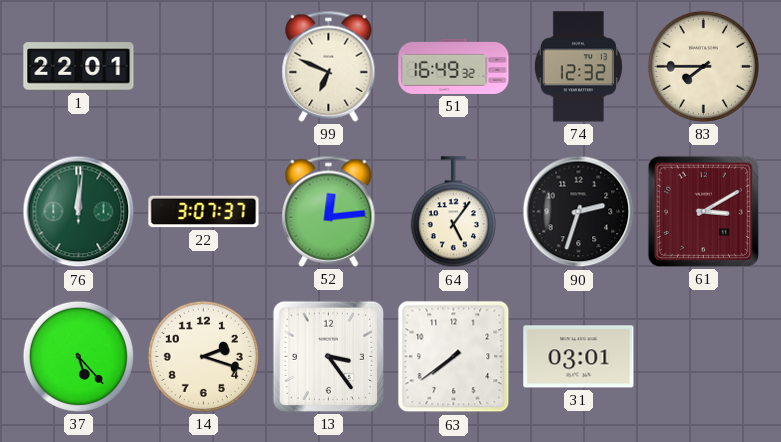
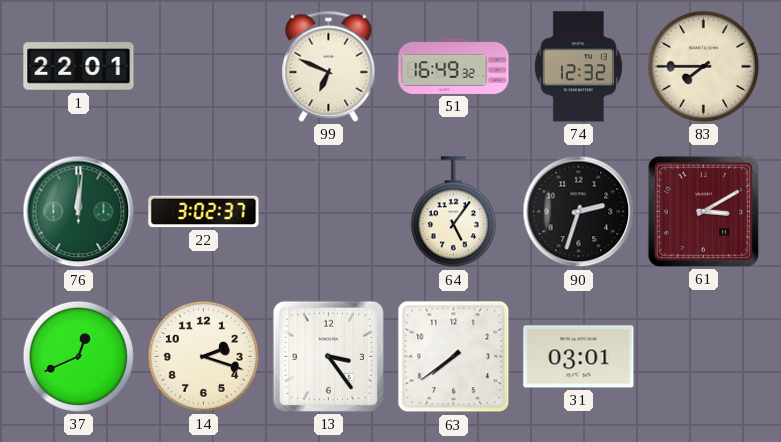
22: 3:07 -> 3:02 (204, 212)
52: 12:14 -> none (329, 211)
37: 5:23 -> 12:41 (78, 356)
